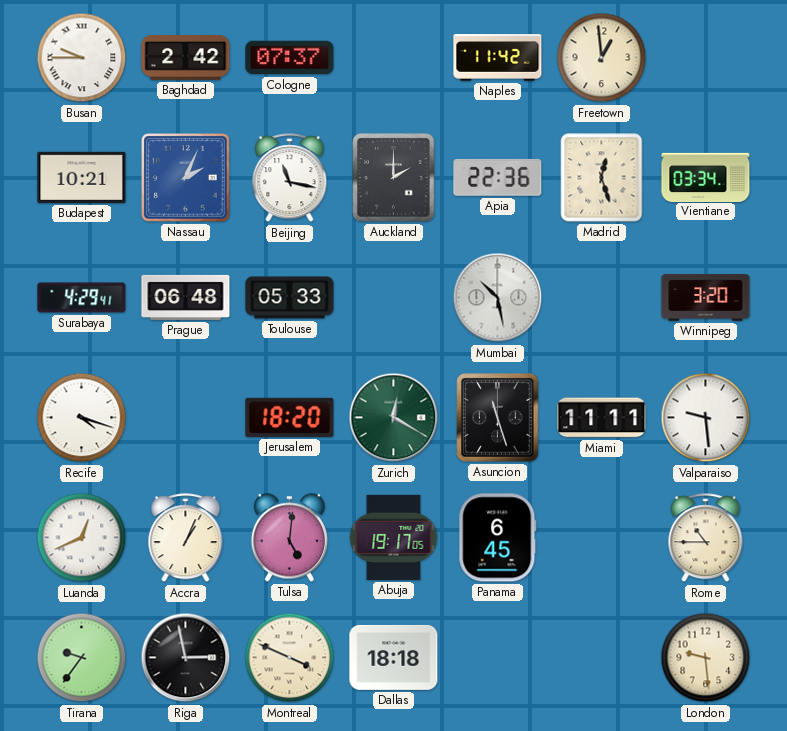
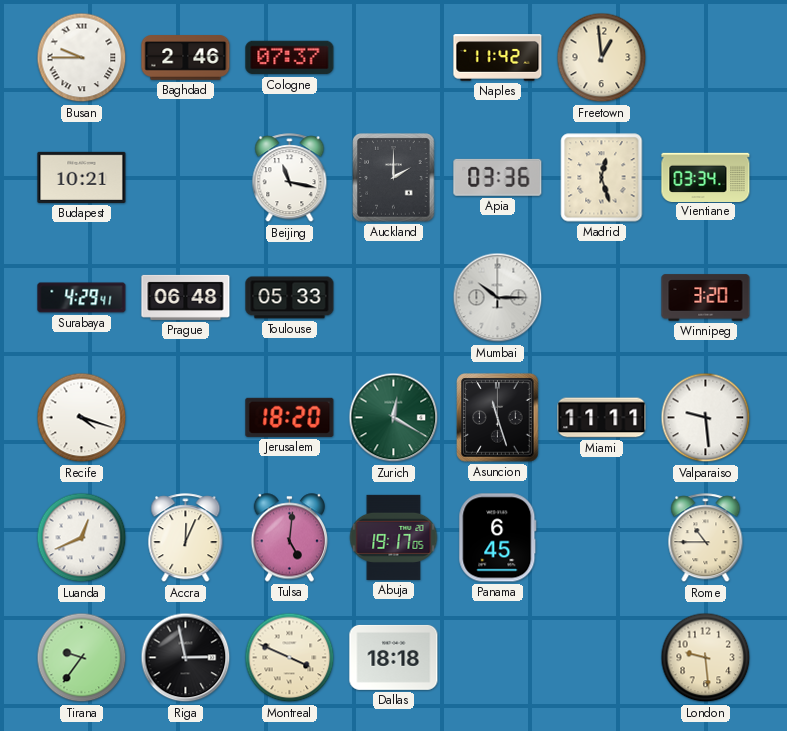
Baghdad: 2:42 -> 2:46 (186, 58)
Nassau: 2:04 -> none (186, 178)
Apia: 22:36 -> 03:36 (498, 177)
Mumbai: 10:28 -> 10:15 (498, 298)
Accra: 1:04 -> 12:04 (186, 538)
